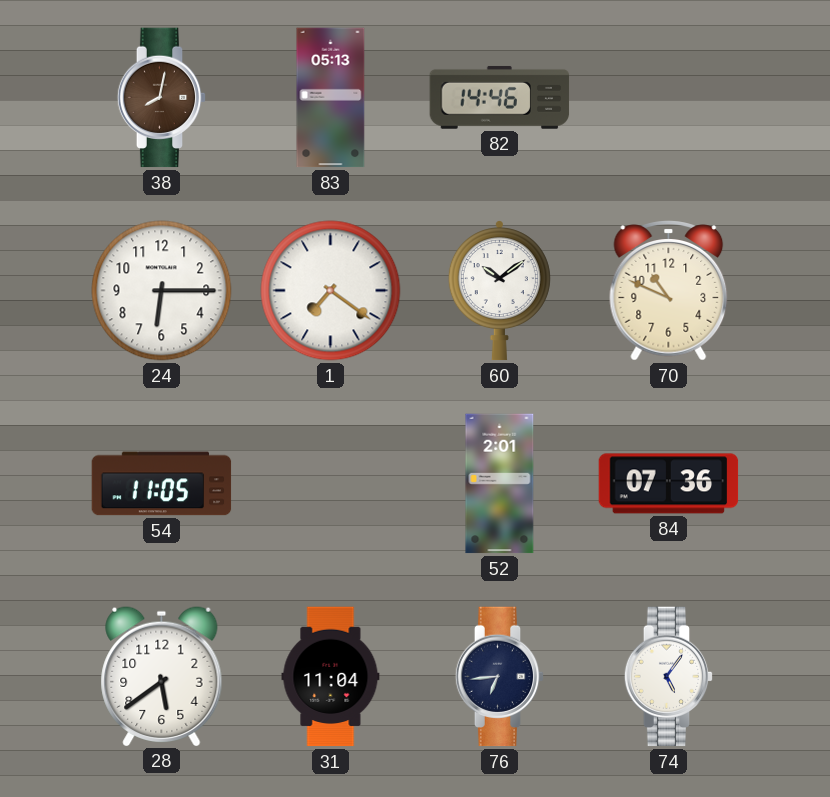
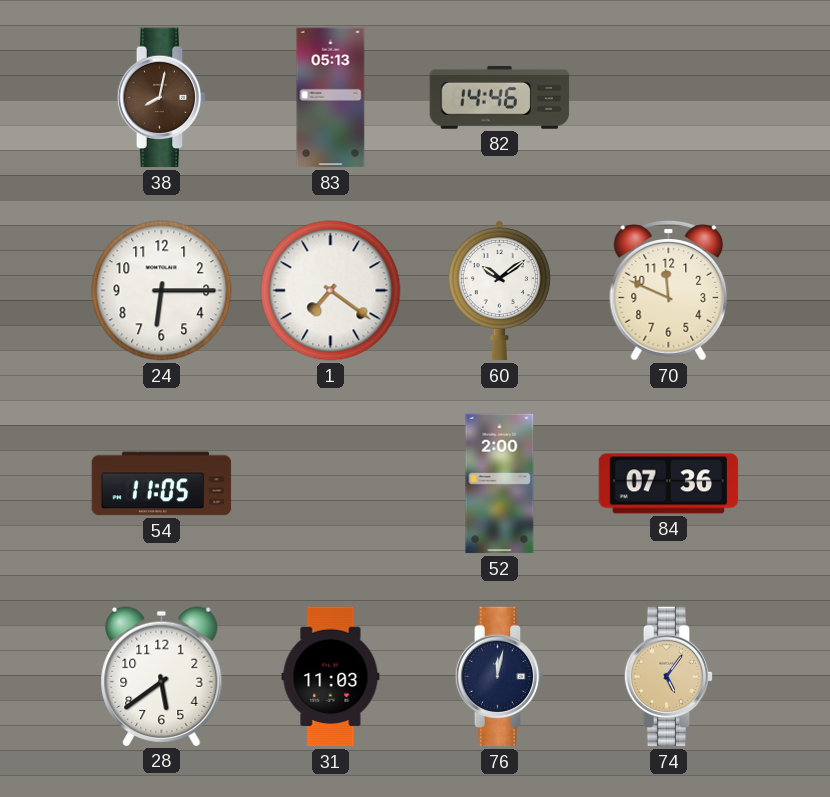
70: 10:49 -> 11:49 (669, 291)
52: 2:01 -> 2:00 (500, 484)
31: 11:04 -> 11:03 (331, 677)
76: 6:44 -> 12:02 (500, 677)
74 dial: white -> champagne (669, 677)
